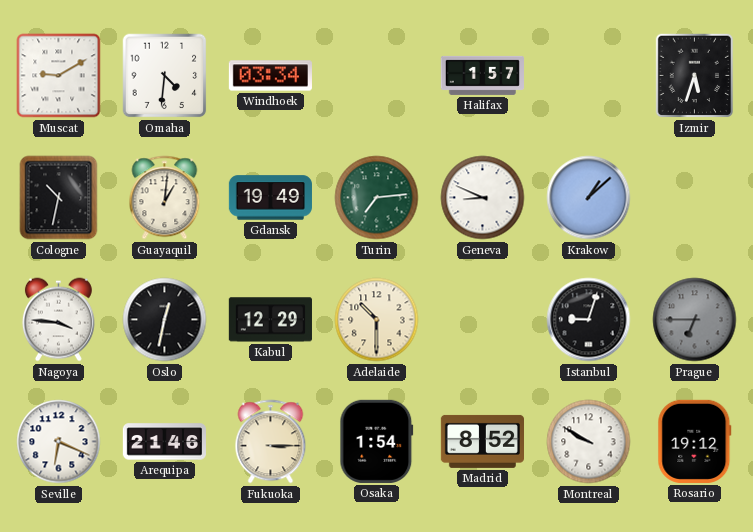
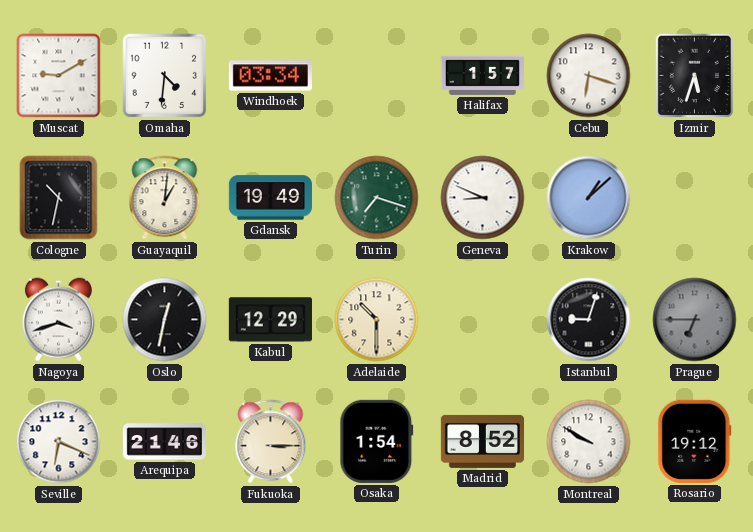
Cebu: none -> 6:18 (589, 76)
Turin: 7:14 -> 7:18 (377, 198)
Nagoya: 3:46 -> 3:42 (58, 320)
